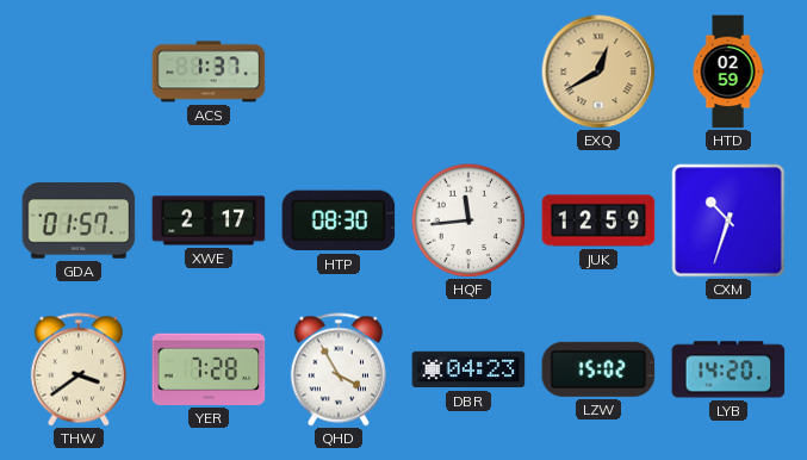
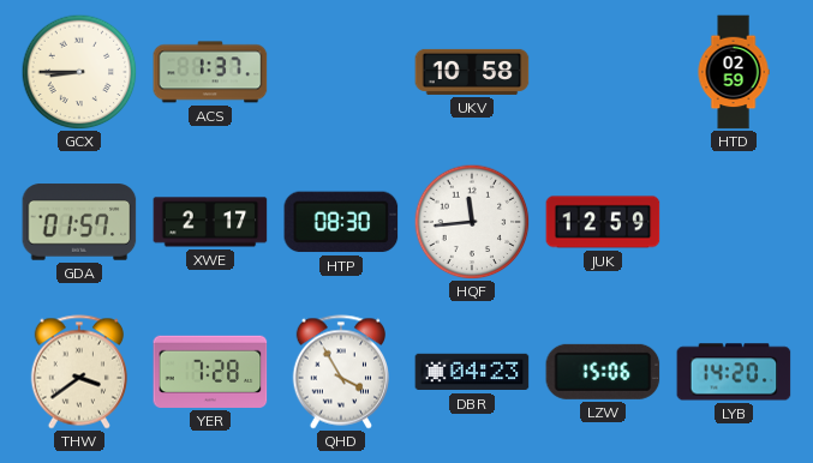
GCX: none -> 8:45 (79, 72)
UKV: none -> 10:58 (472, 72)
EXQ: 12:40 -> none (598, 72)
CXM: 10:33 -> none (728, 220)
LZW: 15:02 -> 15:06 (603, 372)
